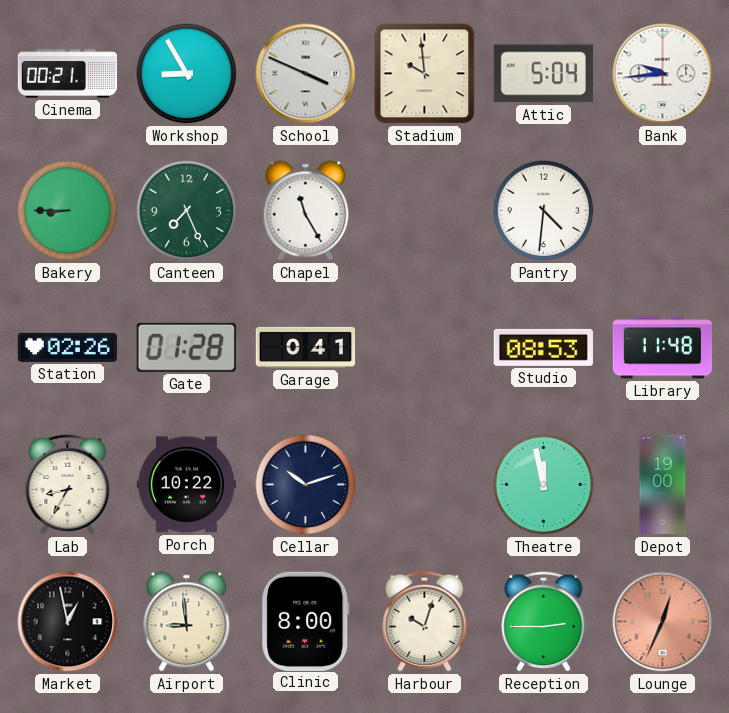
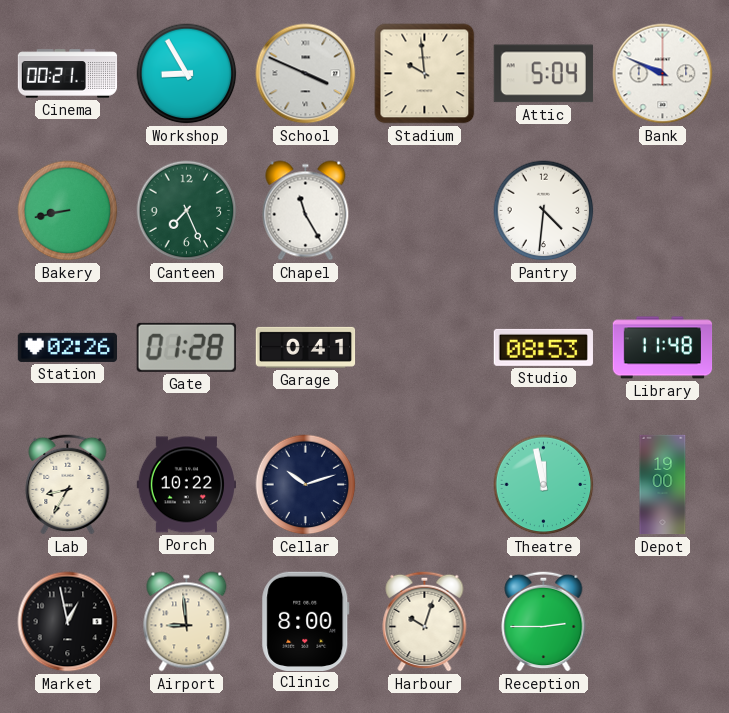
Bank: 9:44 -> 9:49 (663, 74)
Bakery: 8:45 -> 8:43 (68, 211)
Lounge: 12:34 -> none (663, 622)
